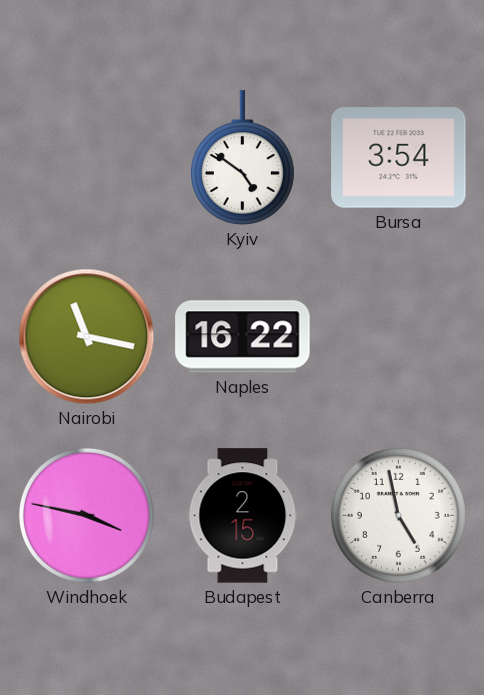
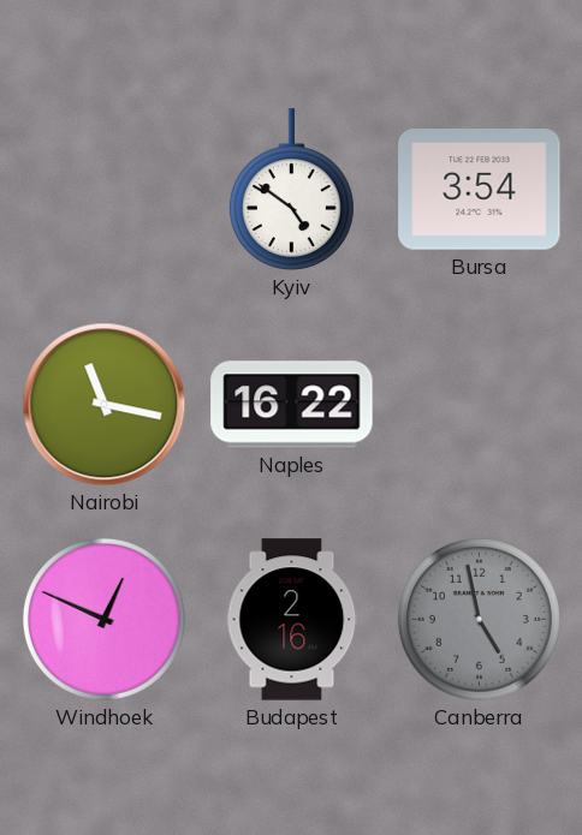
Windhoek: 3:47 -> 12:49 (103, 619)
Budapest: 2:15 -> 2:16 (292, 620)
Canberra dial: white -> grey (479, 619)
